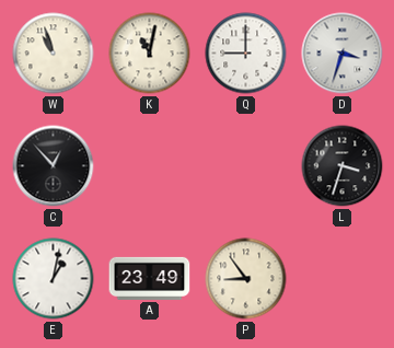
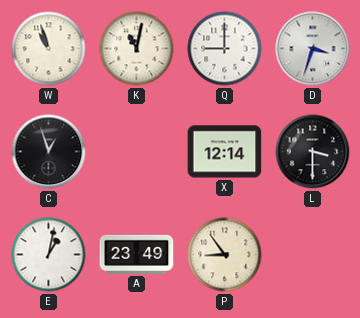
C: 12:53 -> 12:57 (49, 152)
X: none -> 12:14 (225, 152)
L: 3:33 -> 3:30 (313, 152)
